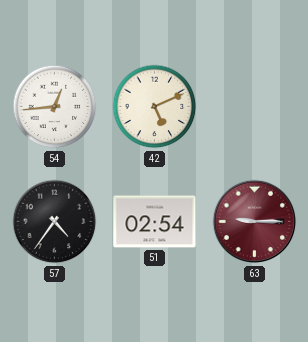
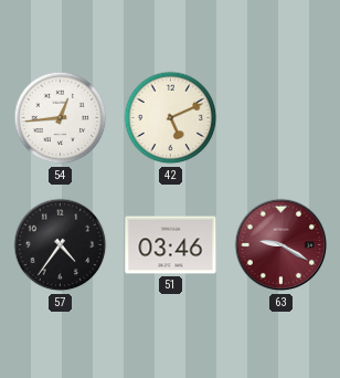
51: 02:54 -> 03:46 (171, 245)
63: 9:15 -> 9:20 (281, 245)
